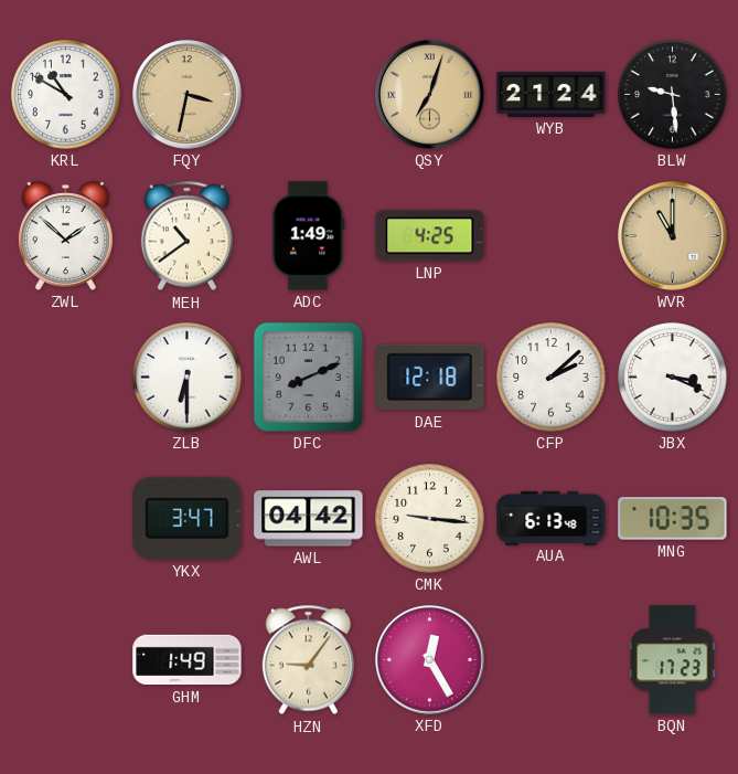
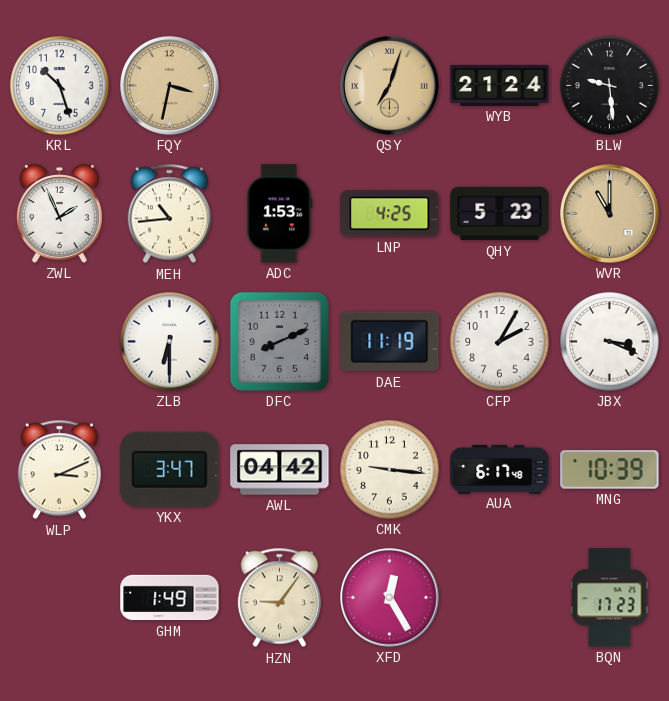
KRL: 10:50 -> 10:27 (60, 86)
ZWL: 1:52 -> 1:56 (59, 214)
MEH: 10:39 -> 10:44 (169, 214)
ADC: 1:49 -> 1:53 (280, 214)
QHY: none -> 5:23 (500, 214)
DAE: 12:18 -> 11:19 (390, 342)
CFP: 2:08 -> 2:05 (500, 342)
WLP: none -> 3:11 (59, 470)
AUA: 6:13 -> 6:17 (500, 469)
MNG: 10:35 -> 10:39 (610, 470)
